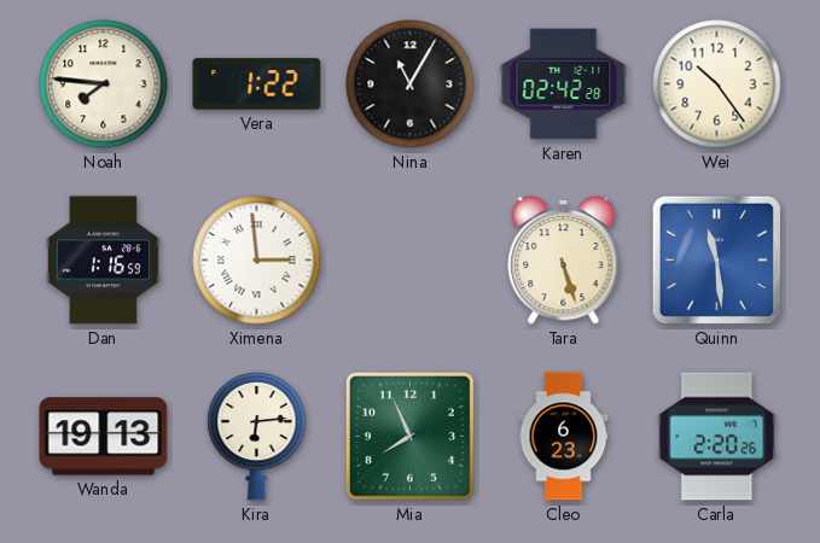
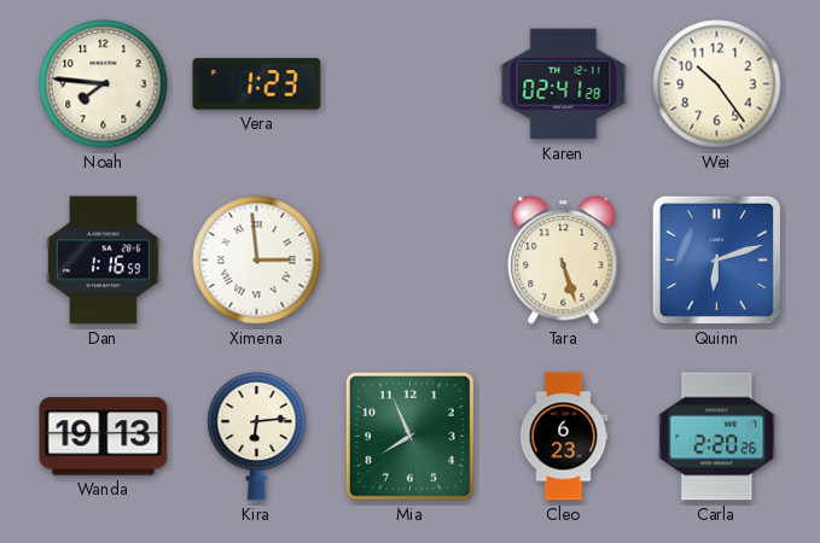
Vera: 1:22 -> 1:23 (257, 84)
Nina: 11:05 -> none (411, 84)
Karen: 02:42 -> 02:41 (564, 84)
Quinn: 11:29 -> 6:12 (716, 259)
